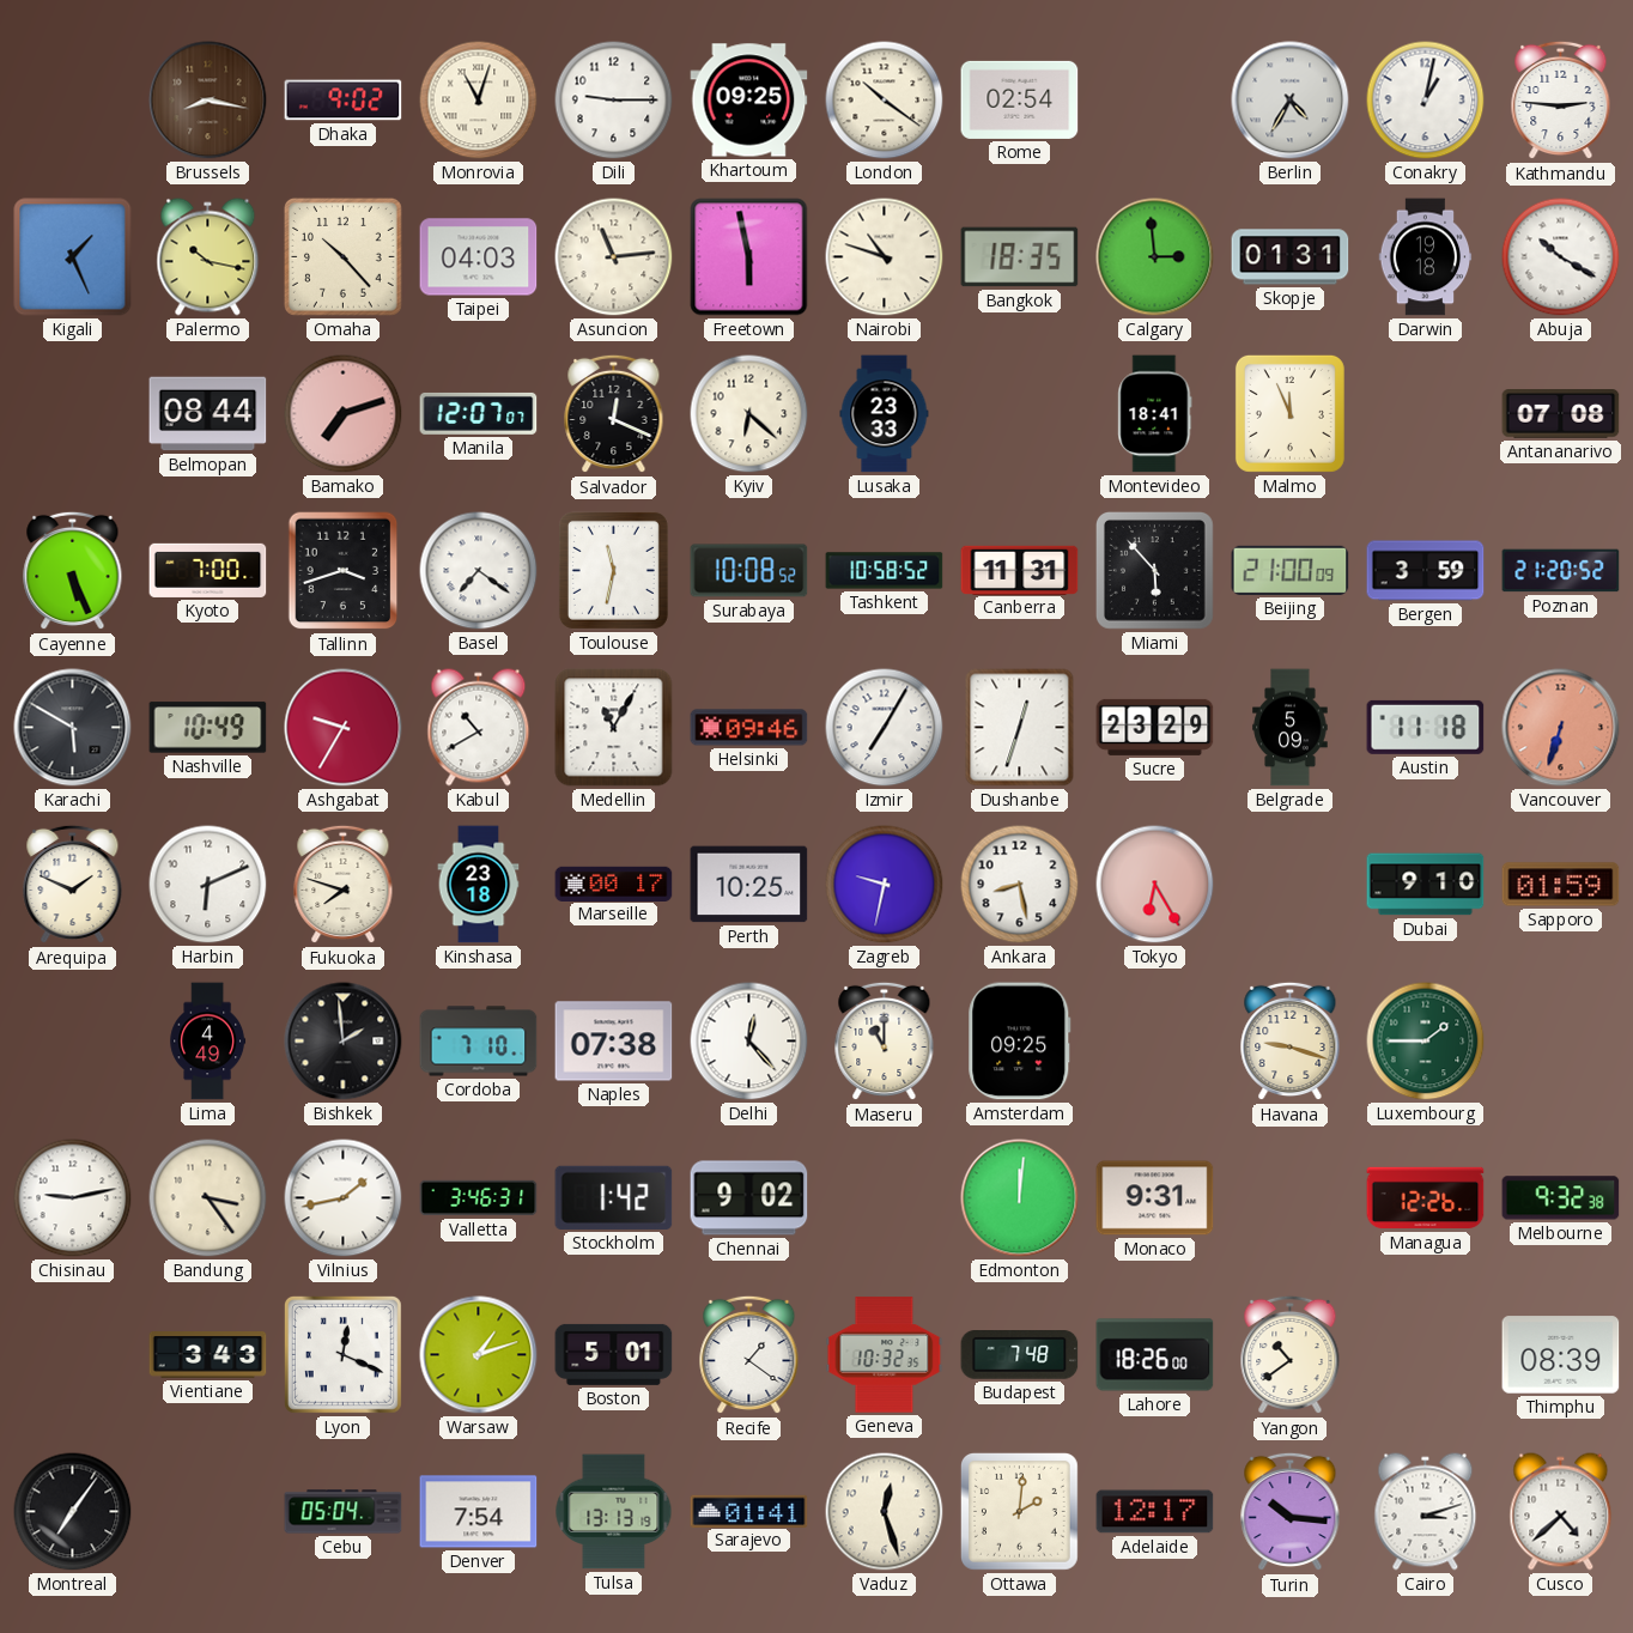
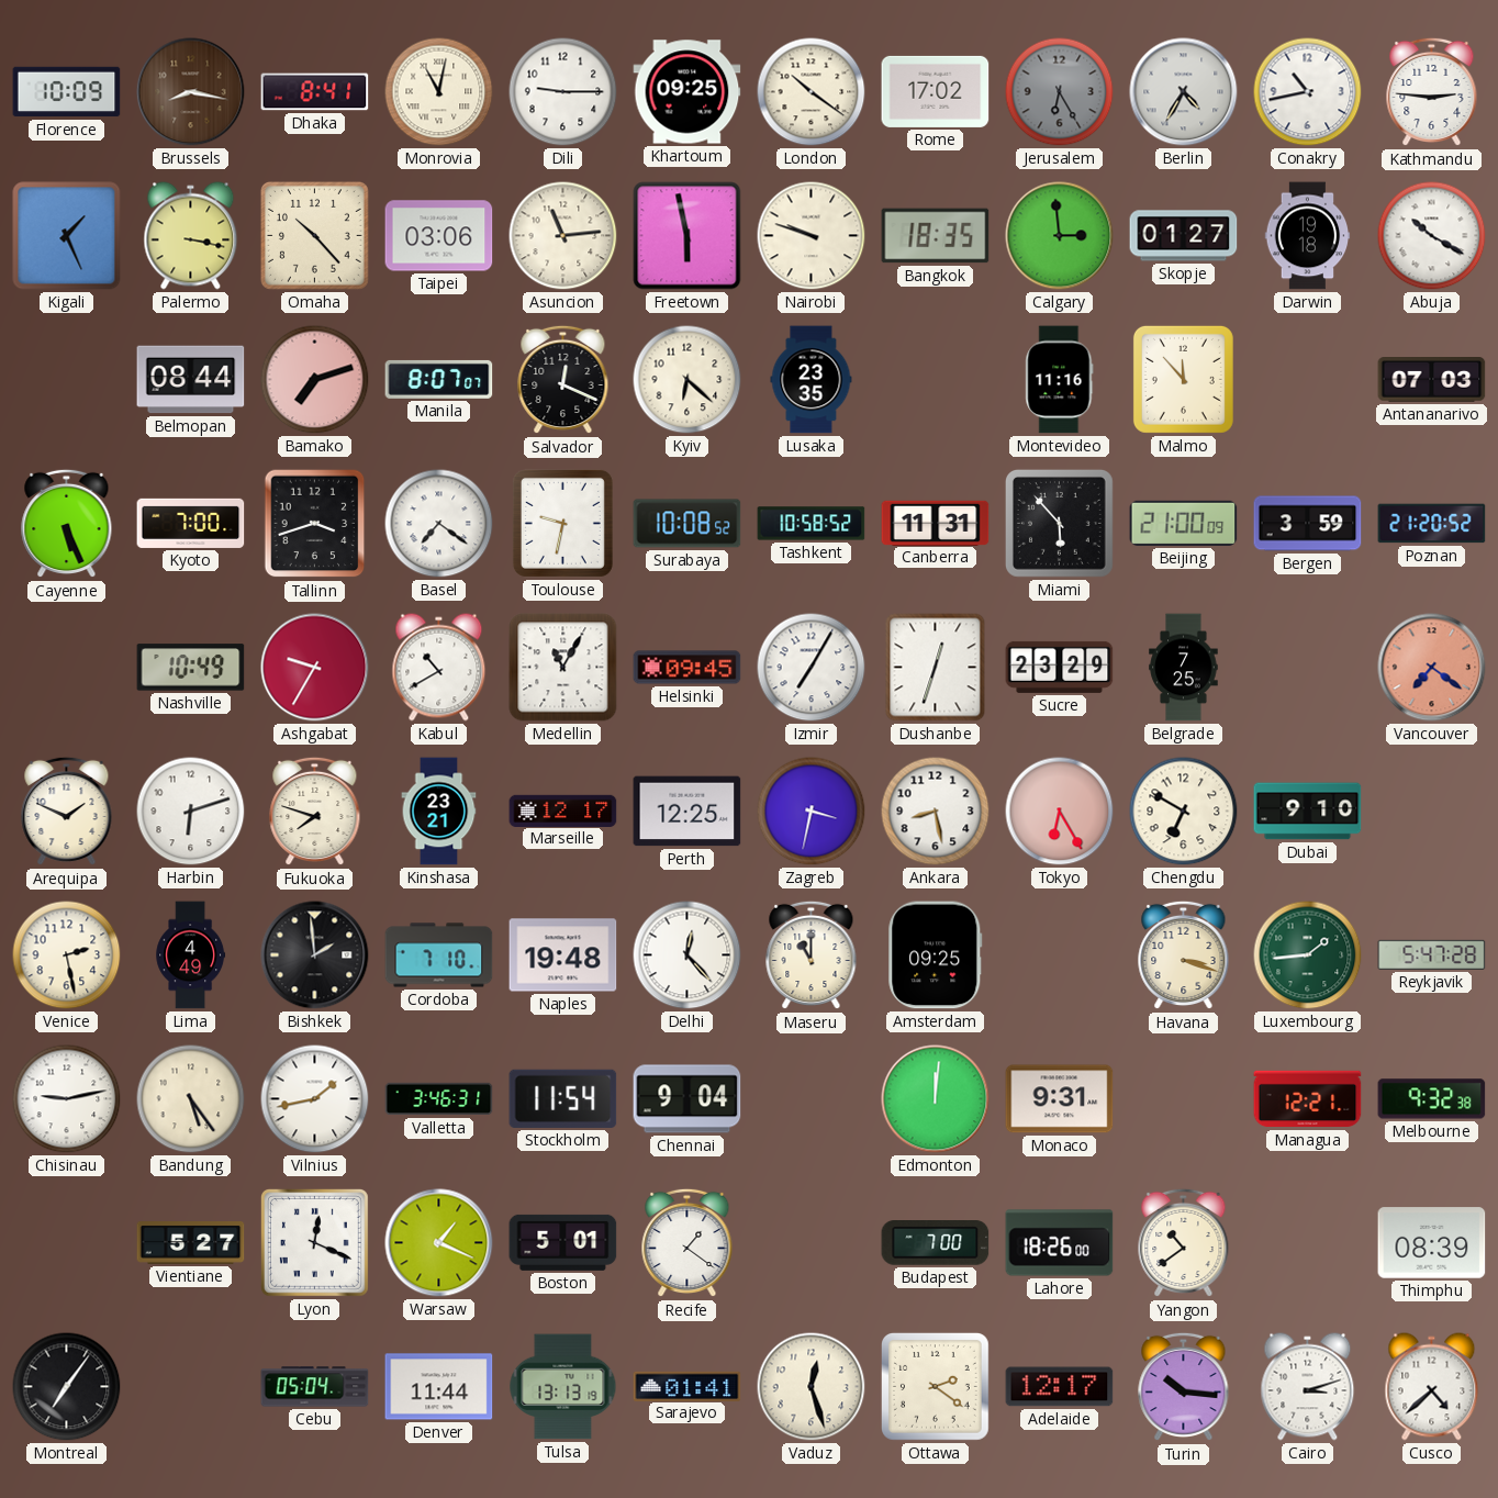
Florence: none -> 10:09 (67, 92)
Dhaka: 9:02 -> 8:41 (315, 92)
Monrovia: 11:03 -> 11:02 (439, 92)
Rome: 02:54 -> 17:02 (936, 91)
Jerusalem: none -> 6:25 (1060, 92)
Conakry: 1:02 -> 10:43 (1308, 92)
Palermo: 10:17 -> 3:17 (191, 236)
Taipei: 04:03 -> 03:06 (439, 236)
Nairobi: 10:48 -> 9:48 (812, 236)
Skopje: 01:31 -> 01:27 (1184, 236)
Manila: 12:07 -> 8:07 (439, 379)
Lusaka: 23:33 -> 23:35 (812, 380)
Montevideo: 18:41 -> 11:16 (1060, 380)
Malmo: 11:56 -> 11:53 (1183, 379)
Antananarivo: 07:08 -> 07:03 (1432, 380)
Toulouse: 11:32 -> 9:32 (562, 523)
Karachi: 5:50 -> none (73, 728)
Helsinki: 09:46 -> 09:45 (687, 668)
Belgrade: 5:09 -> 7:25 (1184, 668)
Austin: 11:18 -> none (1426, 727)
Vancouver: 6:33 -> 7:21 (1432, 668)
Harbin: 6:11 -> 6:12 (191, 812)
Kinshasa: 23:18 -> 23:21 (439, 812)
Marseille: 00:17 -> 12:17 (563, 811)
Perth: 10:25 -> 12:25 (687, 812)
Zagreb: 9:32 -> 3:32 (812, 812)
Chengdu: none -> 6:50 (1184, 812)
Sapporo: 01:59 -> none (1561, 885)
Venice: none -> 2:28 (67, 955)
Naples: 07:38 -> 19:48 (563, 955)
Havana: 9:18 -> 3:18 (1184, 955)
Luxembourg: 1:45 -> 1:44 (1308, 955)
Reykjavik: none -> 5:47 (1432, 954)
Bandung: 3:24 -> 5:24 (191, 1099)
Stockholm: 1:42 -> 11:54 (563, 1098)
Chennai: 9:02 -> 9:04 (687, 1099)
Managua: 12:26 -> 12:21 (1308, 1099)
Vientiane: 3:43 -> 5:27 (191, 1243)
Warsaw: 1:12 -> 1:19 (439, 1243)
Geneva: 10:32 -> none (885, 1355)
Budapest: 7:48 -> 7:00 (936, 1243)
Denver: 7:54 -> 11:44 (439, 1387)
Ottawa: 2:01 -> 2:21 (936, 1387)
